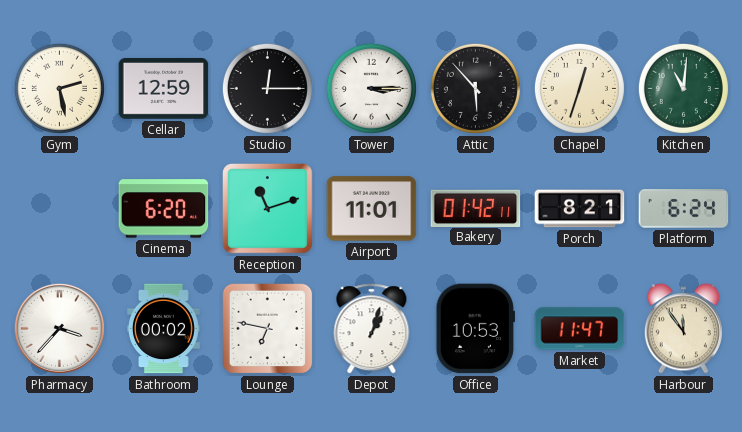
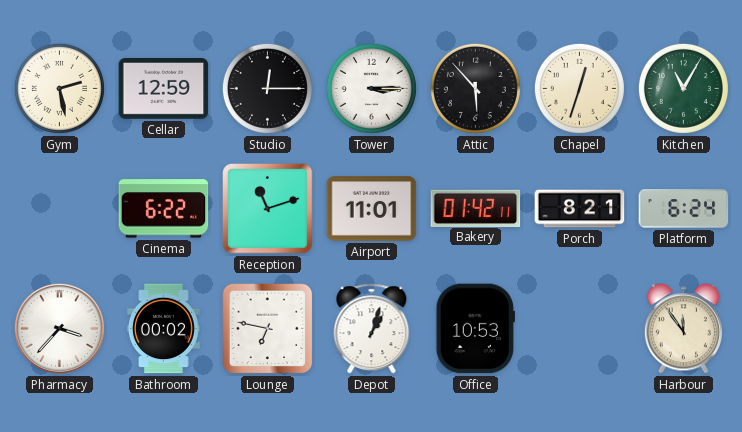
Kitchen: 11:01 -> 11:05 (683, 88)
Cinema: 6:20 -> 6:22 (164, 209)
Market: 11:47 -> none (580, 329)
